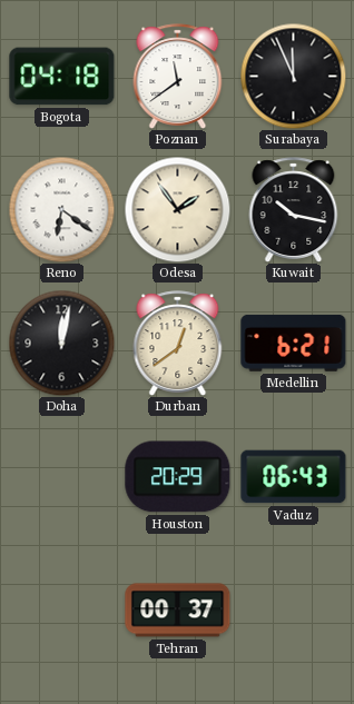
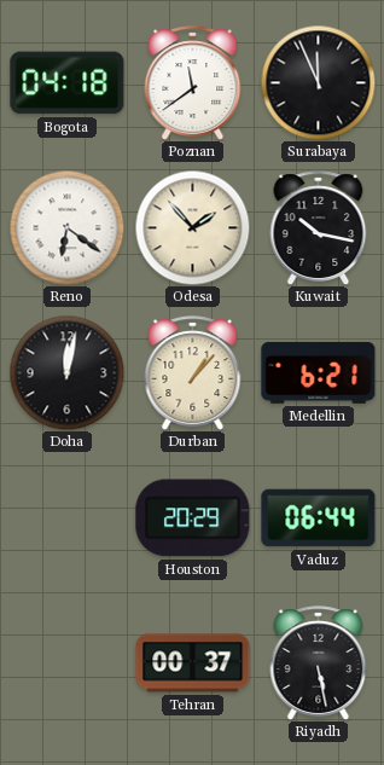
Odesa: 1:54 -> 1:53 (192, 227)
Durban: 12:39 -> 1:07 (193, 373)
Vaduz: 06:43 -> 06:44 (319, 518)
Riyadh: none -> 5:28 (319, 663)
